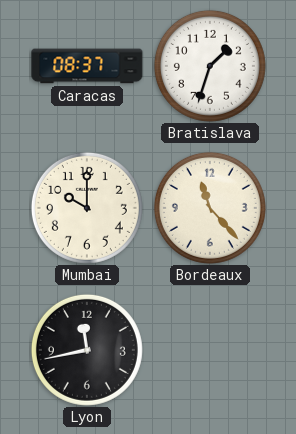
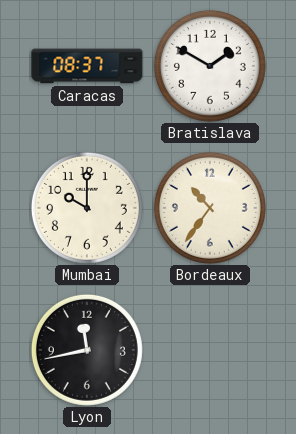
Bratislava: 1:33 -> 1:50 (210, 66)
Bordeaux: 11:23 -> 10:36 (210, 208)
